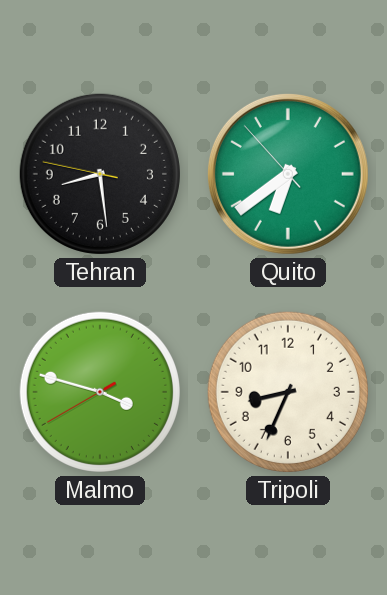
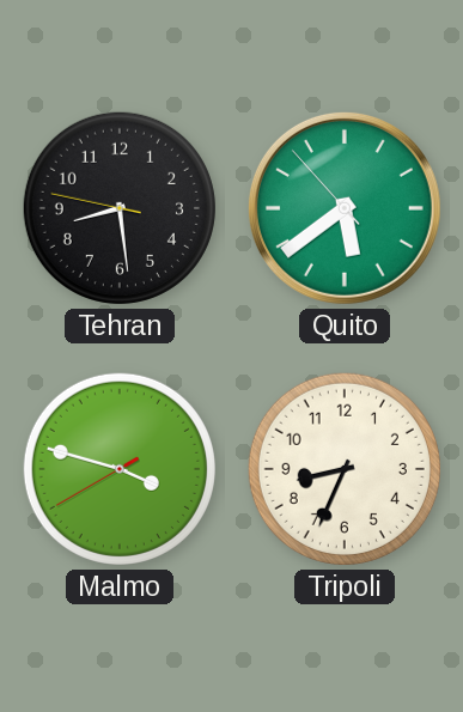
Quito: 6:38 -> 5:38 (345, 208)
